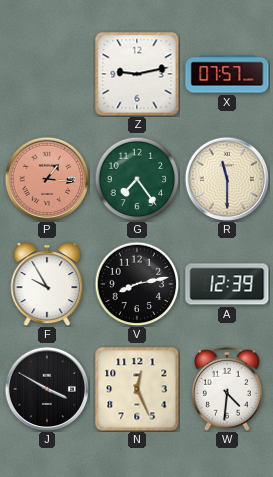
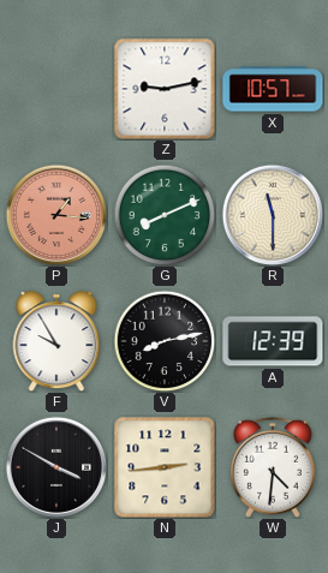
X: 07:57 -> 10:57 (273, 89)
G: 7:24 -> 8:11 (165, 215)
N: 12:26 -> 2:44 (165, 467)
